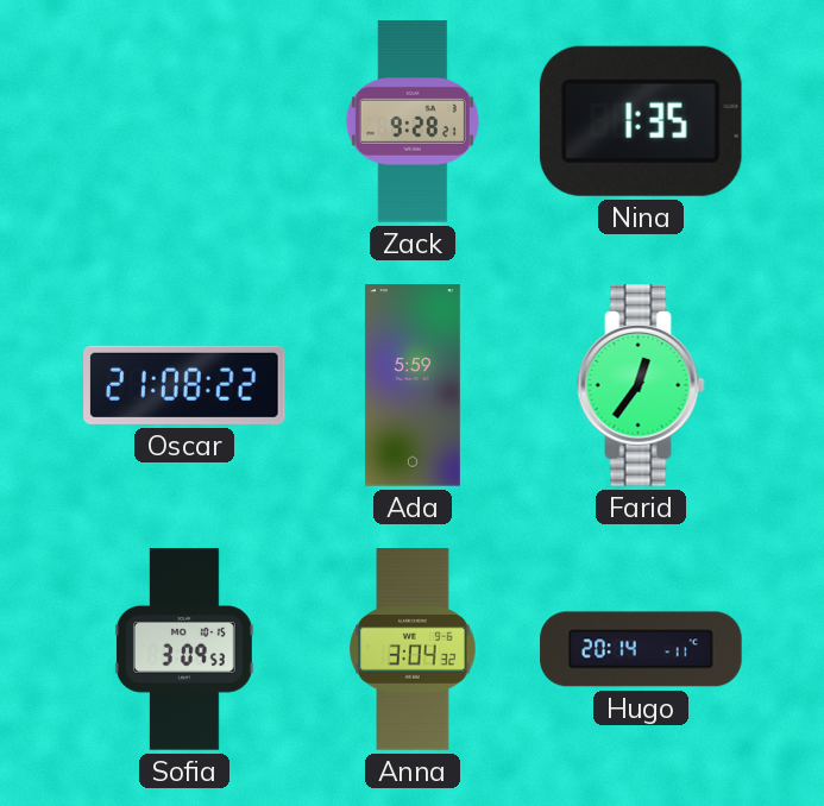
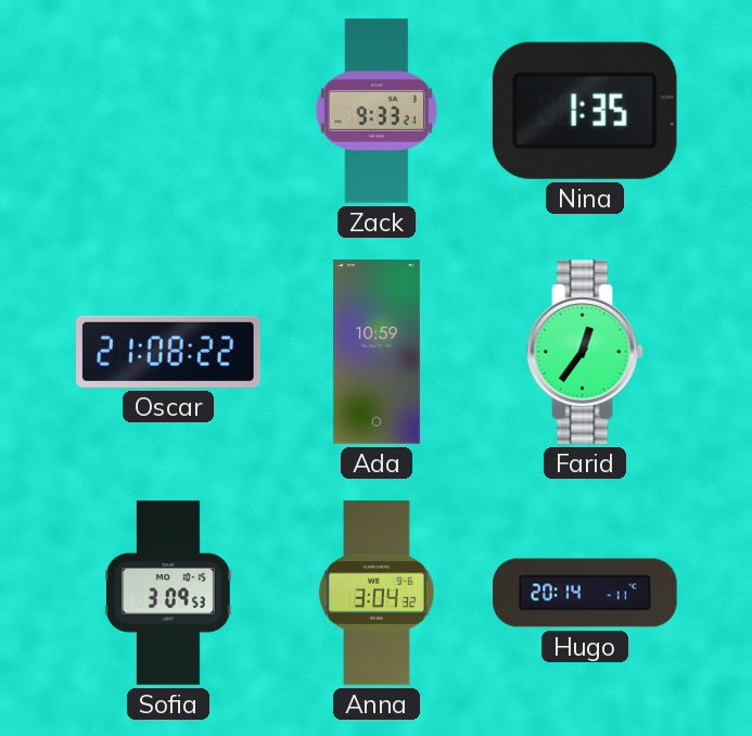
Zack: 9:28 -> 9:33 (377, 111)
Ada: 5:59 -> 10:59 (377, 352)
